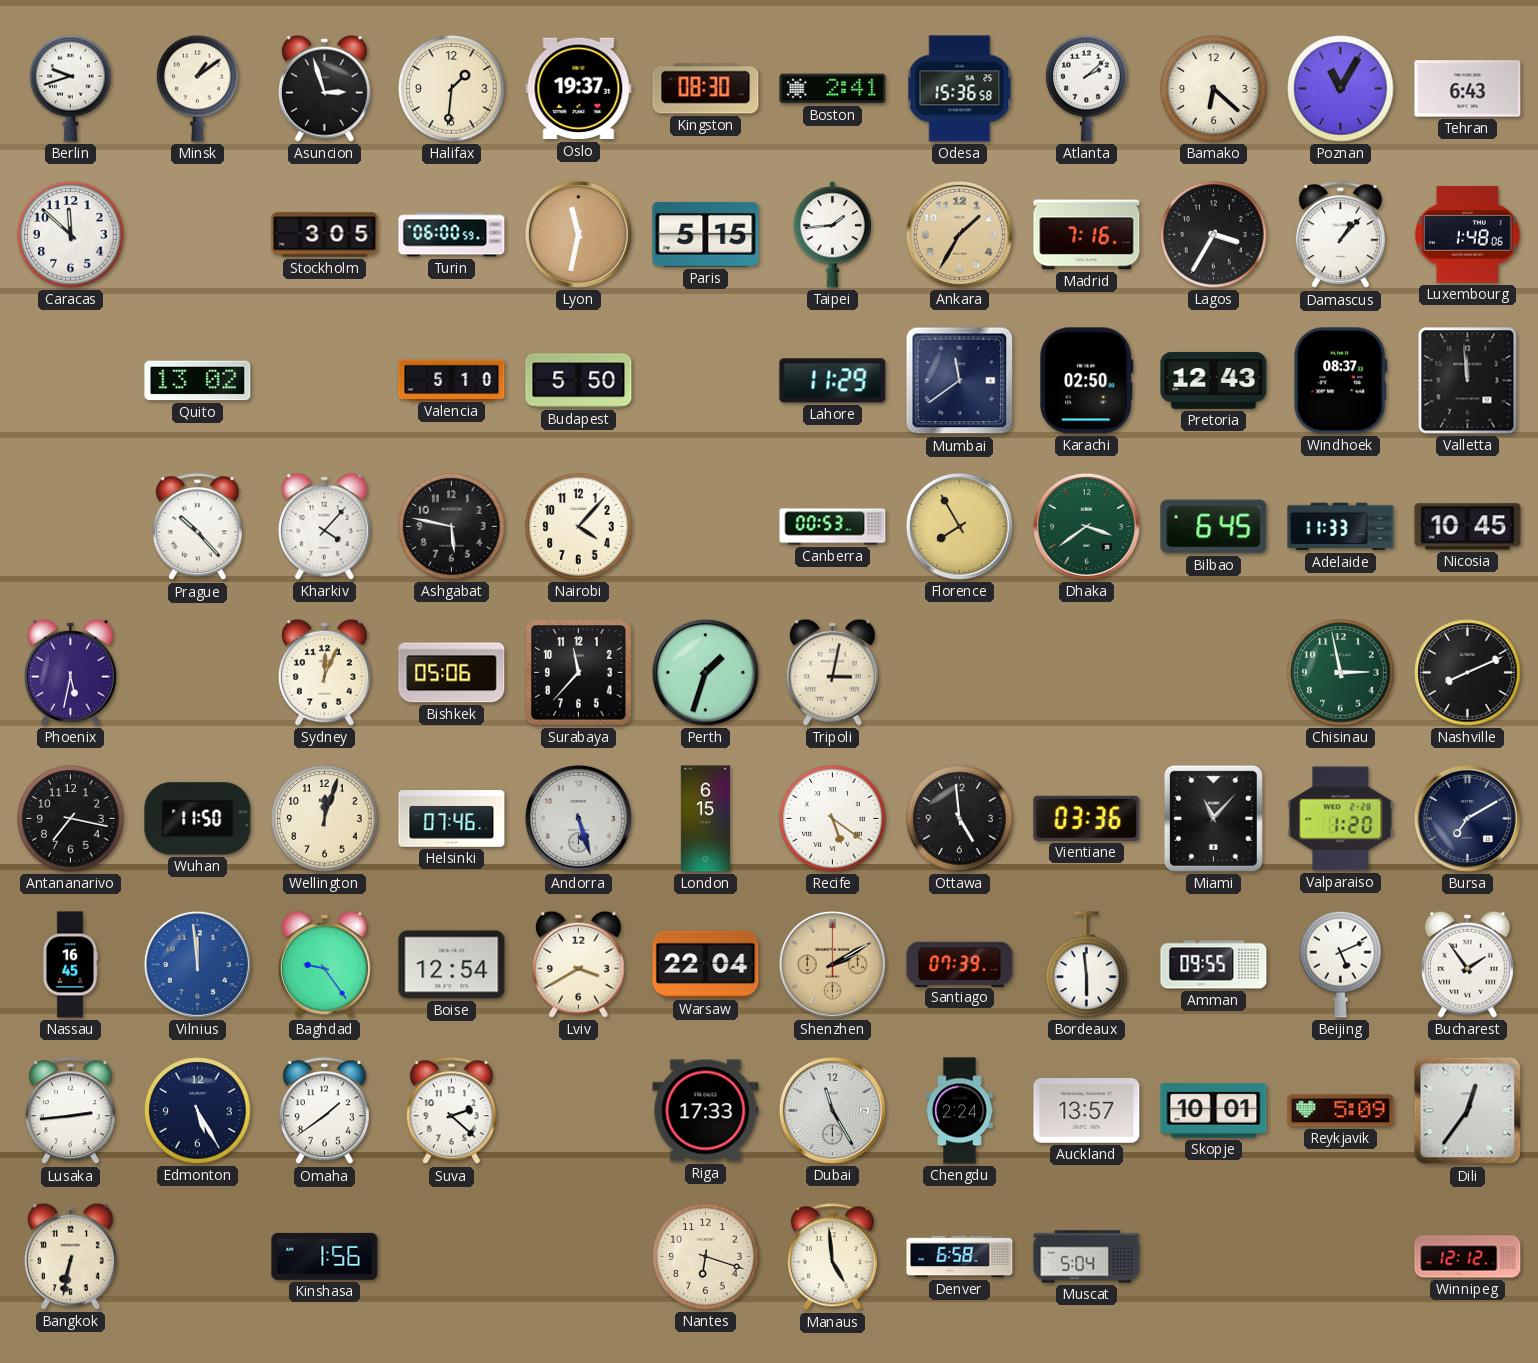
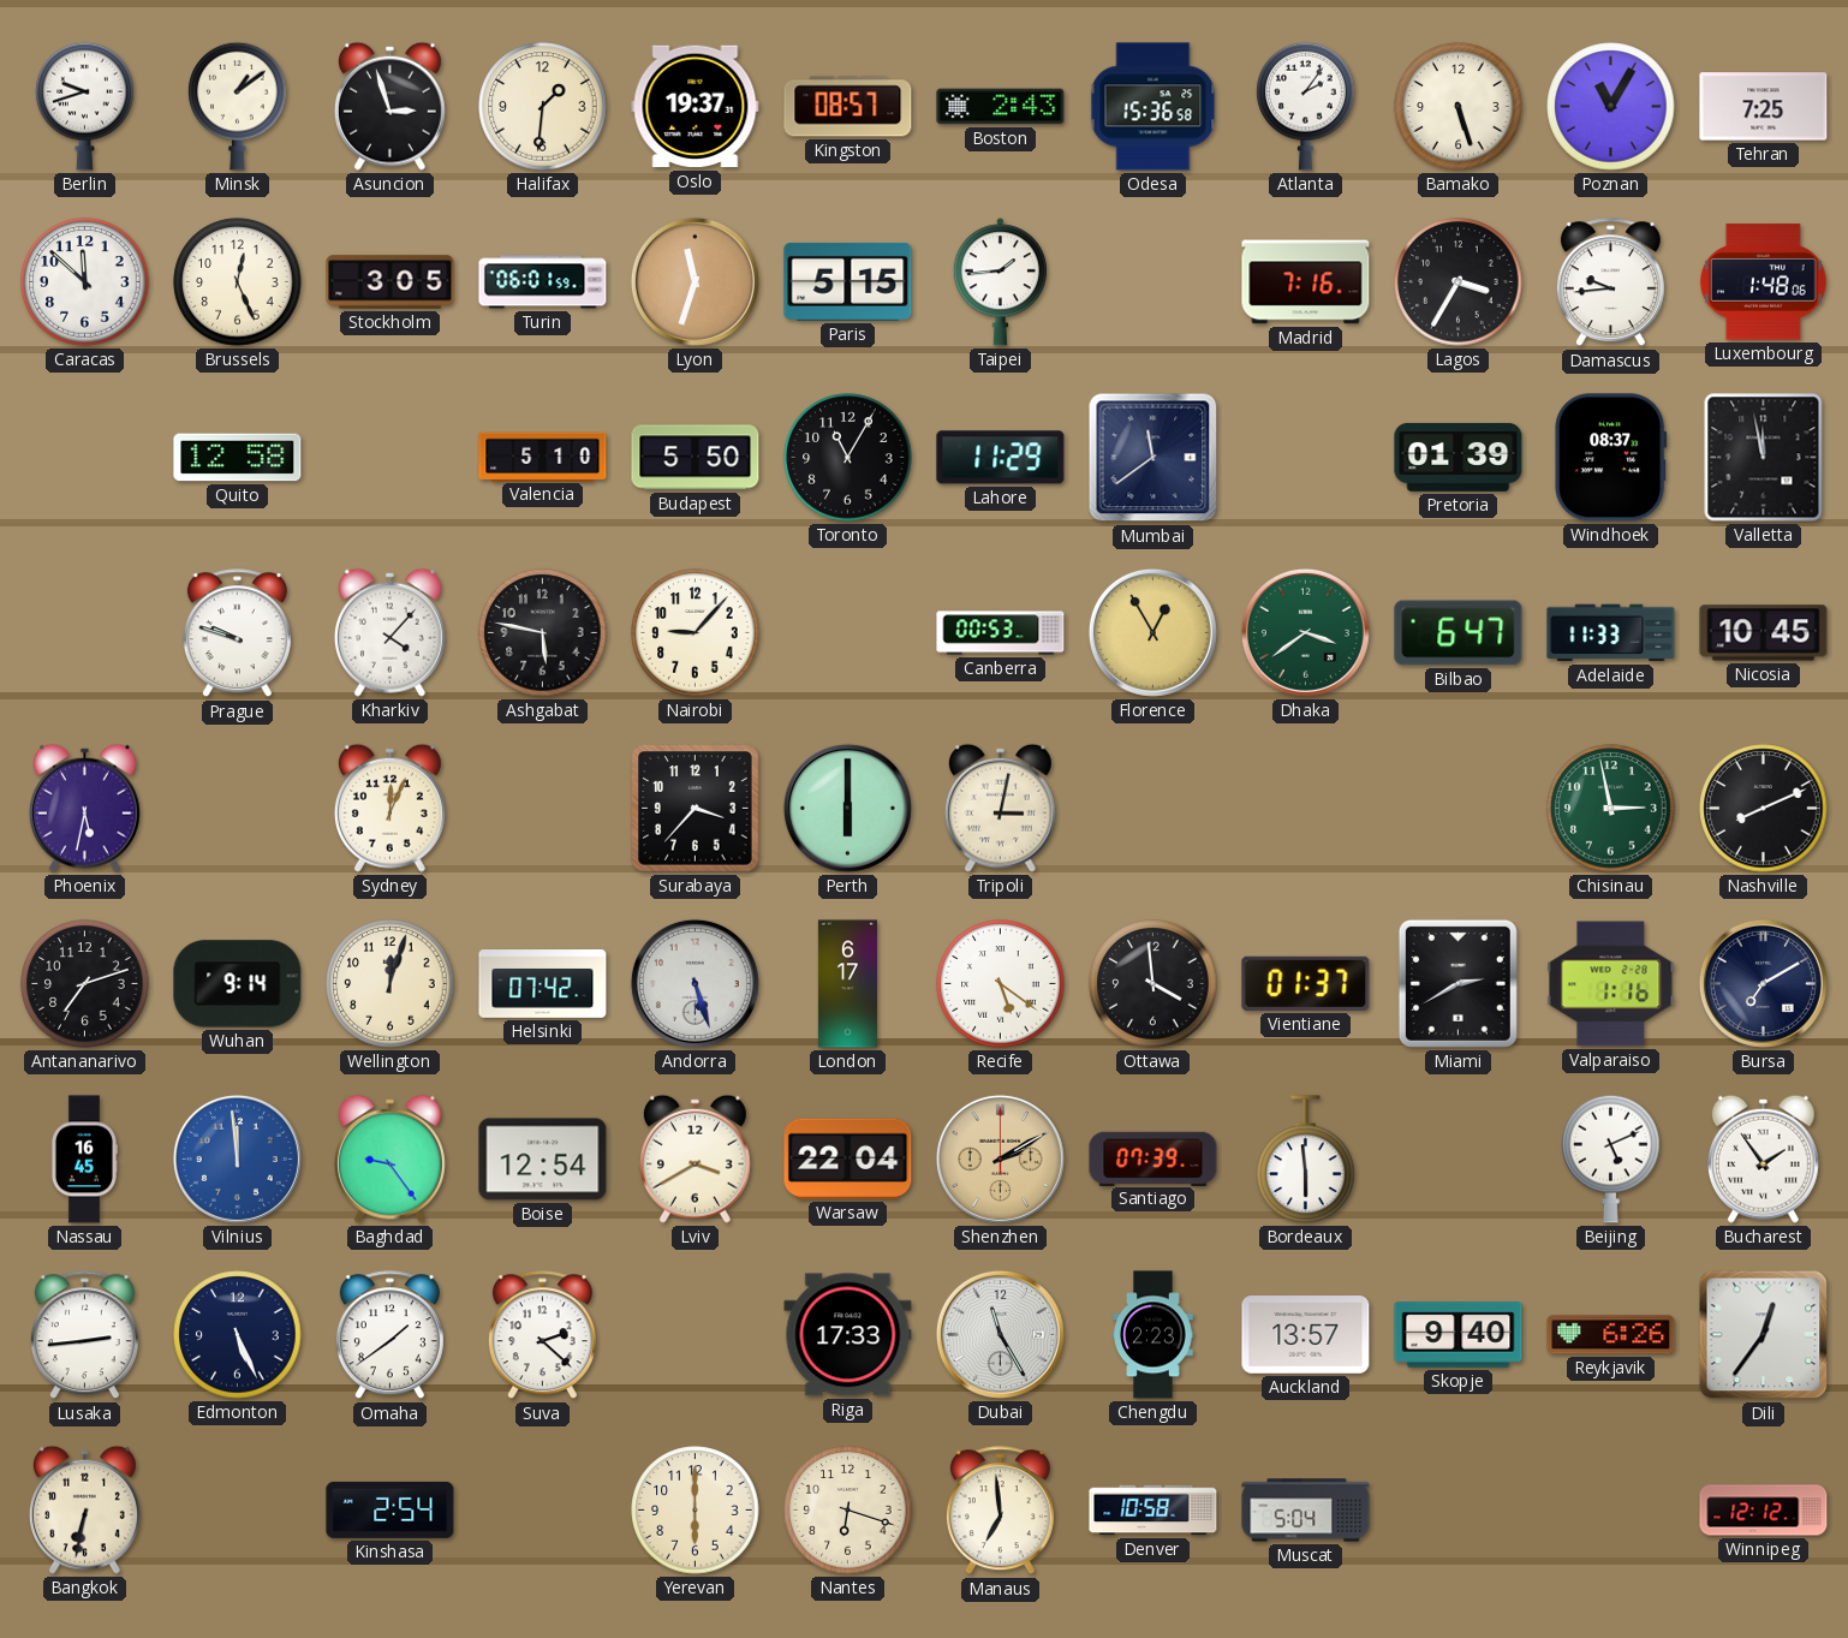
Kingston: 08:30 -> 08:57 (848, 107)
Boston: 2:41 -> 2:43 (1001, 107)
Atlanta: 2:08 -> 2:06 (1306, 106)
Bamako: 6:22 -> 5:27 (1459, 107)
Tehran: 6:43 -> 7:25 (1764, 107)
Brussels: none -> 12:26 (238, 282)
Turin: 06:00 -> 06:01 (543, 282)
Lyon: 11:32 -> 11:33 (695, 281)
Ankara: 1:35 -> none (959, 234)
Damascus: 1:07 -> 9:44 (1610, 282)
Quito: 13:02 -> 12:58 (238, 458)
Toronto: none -> 11:05 (848, 458)
Karachi: 02:50 -> none (1087, 381)
Pretoria: 12:43 -> 01:39 (1459, 457)
Valletta: 11:59 -> 11:58 (1764, 458)
Prague: 10:23 -> 9:48 (237, 633)
Nairobi: 4:07 -> 9:07 (696, 633)
Florence: 7:55 -> 12:55 (1152, 632)
Bilbao: 6:45 -> 6:47 (1459, 633)
Bishkek: 05:06 -> none (452, 673)
Surabaya: 11:37 -> 3:37 (696, 809)
Perth: 1:33 -> 6:00 (847, 808)
Antananarivo: 7:17 -> 7:12 (85, 984)
Wuhan: 11:50 -> 9:14 (238, 984)
Helsinki: 07:46 -> 07:42 (543, 984)
London: 6:15 -> 6:17 (847, 984)
Ottawa: 4:59 -> 3:59 (1153, 984)
Vientiane: 03:36 -> 01:37 (1306, 983)
Miami: 11:07 -> 2:40 (1457, 983)
Valparaiso: 1:20 -> 1:16 (1611, 984)
Amman: 09:55 -> none (1214, 965)
Edmonton: 5:25 -> 5:26 (238, 1335)
Chengdu: 2:24 -> 2:23 (1153, 1335)
Skopje: 10:01 -> 9:40 (1459, 1335)
Reykjavik: 5:09 -> 6:26 (1611, 1335)
Kinshasa: 1:56 -> 2:54 (391, 1509)
Yerevan: none -> 6:00 (696, 1511)
Manaus: 4:59 -> 6:59 (1000, 1511)
Denver: 6:58 -> 10:58 (1153, 1511)
